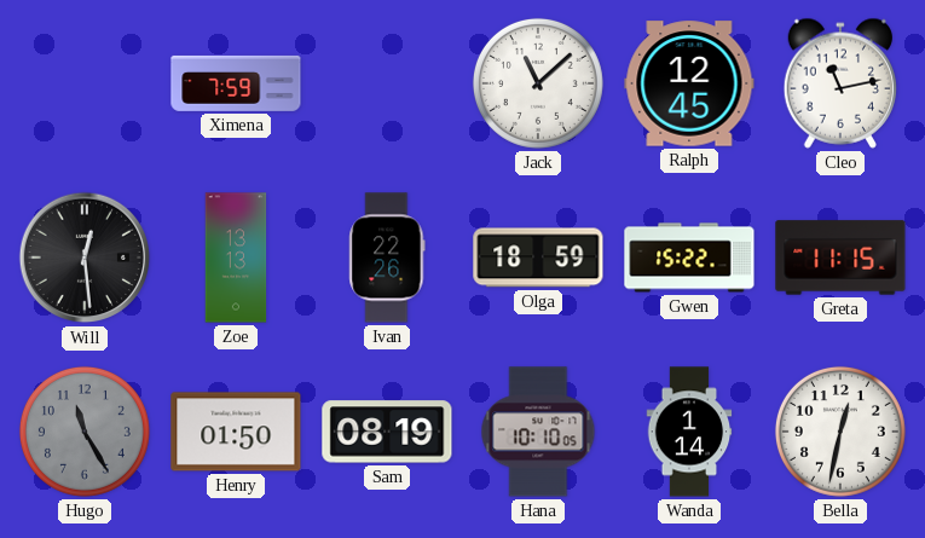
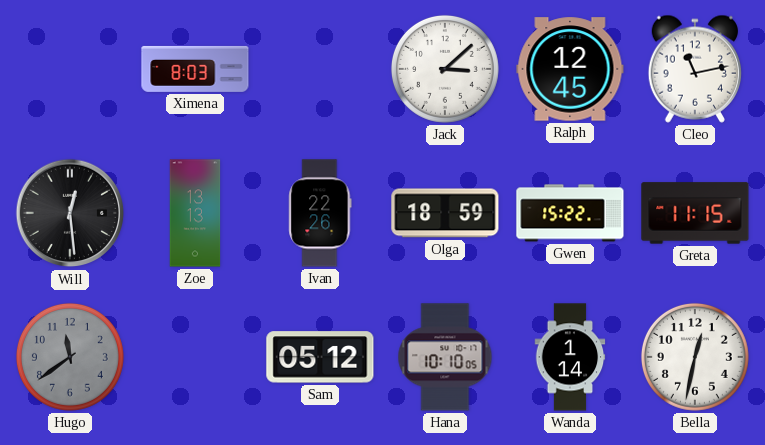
Ximena: 7:59 -> 8:03 (195, 69)
Jack: 11:08 -> 3:08 (445, 69)
Hugo: 11:25 -> 11:39 (70, 357)
Henry: 01:50 -> none (236, 432)
Sam: 08:19 -> 05:12 (320, 357)
